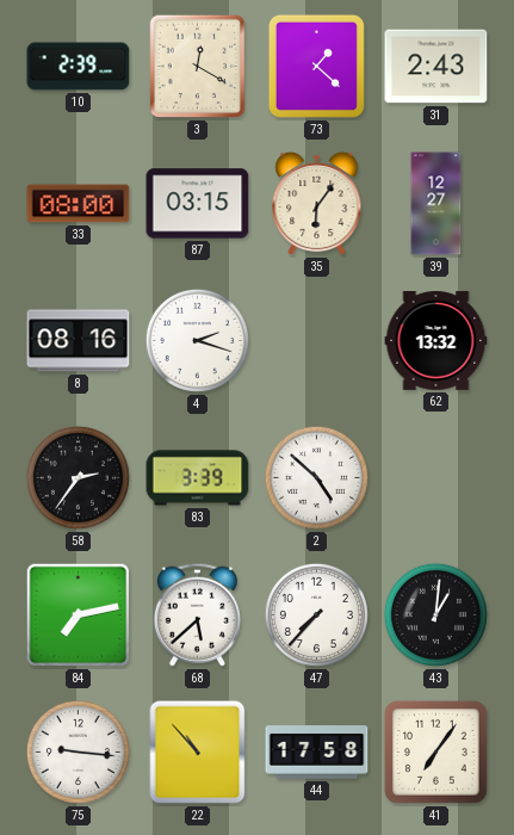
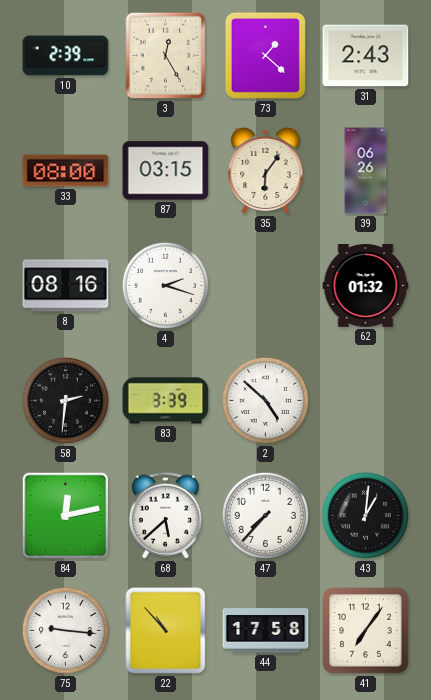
3: 12:20 -> 12:25 (166, 56)
39: 12:27 -> 06:26 (366, 171)
62: 13:32 -> 01:32 (366, 286)
58: 2:36 -> 2:31 (65, 400)
84: 7:13 -> 12:13 (66, 516)
